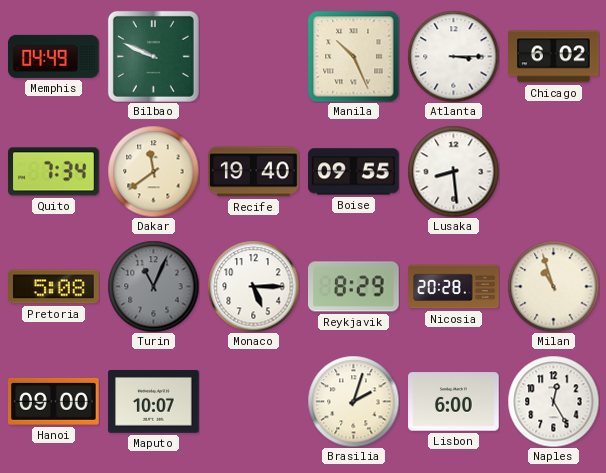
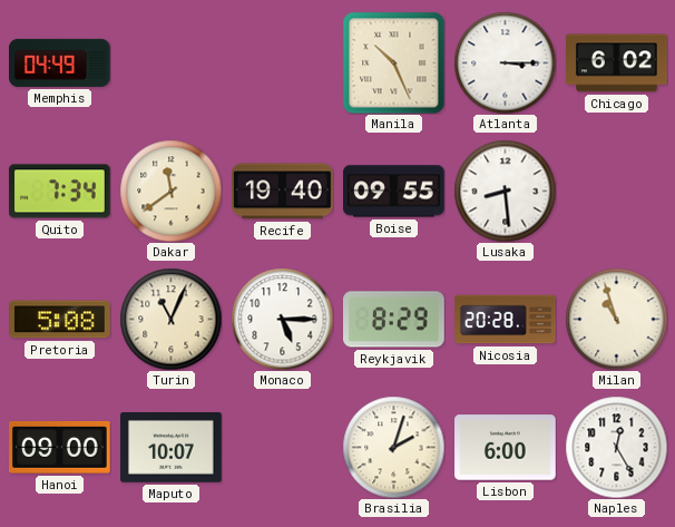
Bilbao: 9:49 -> none (153, 56)
Turin dial: grey -> cream (170, 319)
